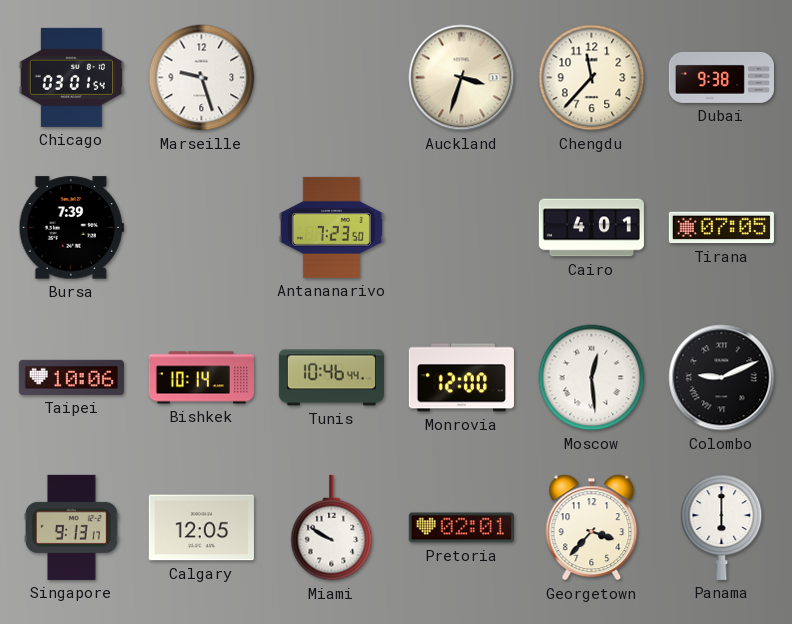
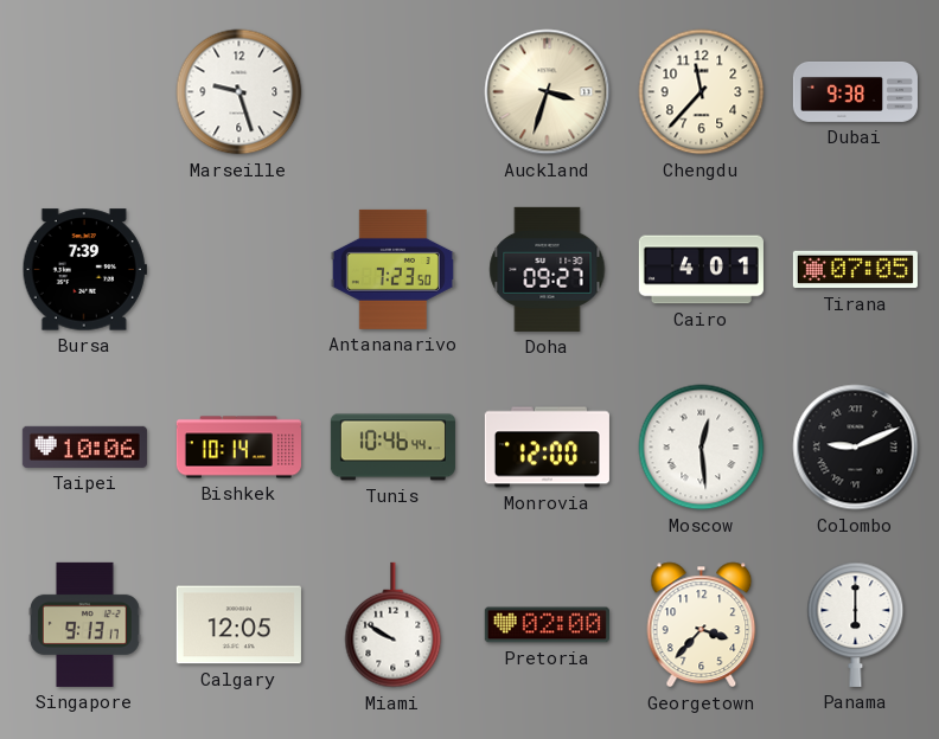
Chicago: 03:01 -> none (71, 77)
Doha: none -> 09:27 (548, 269)
Pretoria: 02:01 -> 02:00 (547, 625)
